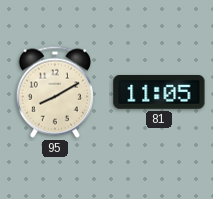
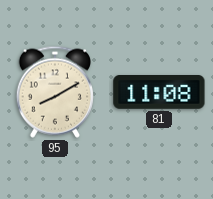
81: 11:05 -> 11:08 (159, 93)
